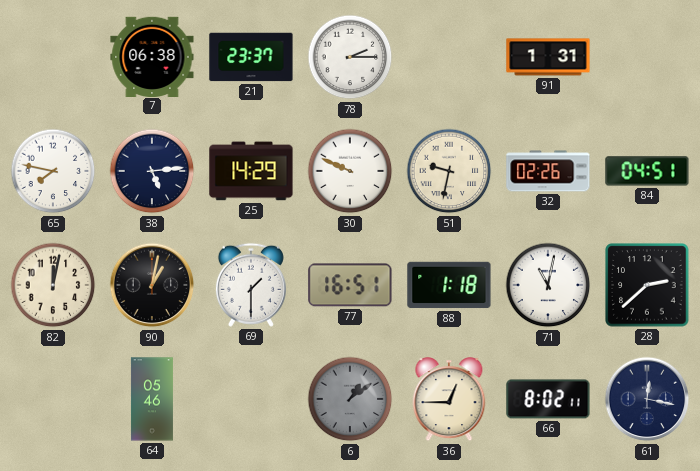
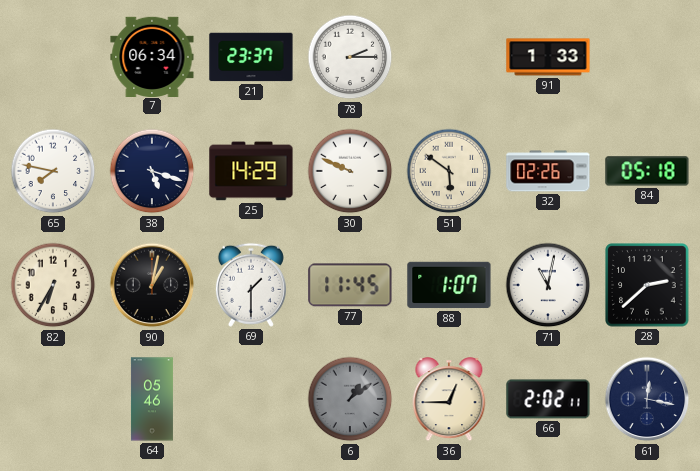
7: 06:38 -> 06:34 (152, 56)
91: 1:31 -> 1:33 (548, 57)
38: 5:14 -> 5:18 (152, 171)
51: 9:32 -> 5:51 (449, 171)
84: 04:51 -> 05:18 (647, 171)
82: 12:02 -> 6:35 (53, 285)
77: 16:51 -> 11:45 (350, 285)
88: 1:18 -> 1:07 (449, 285)
66: 8:02 -> 2:02 (548, 399)
